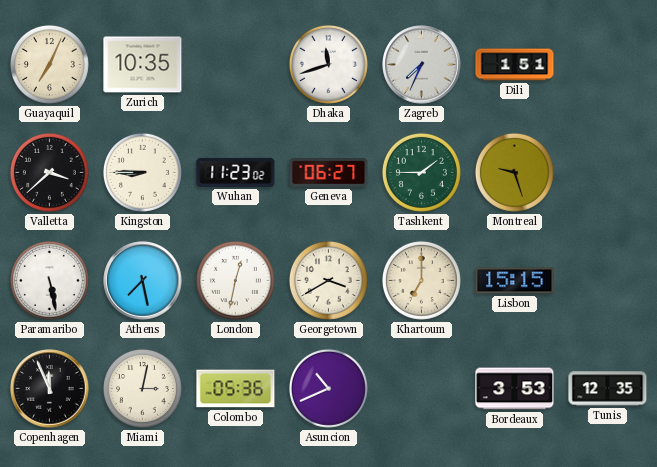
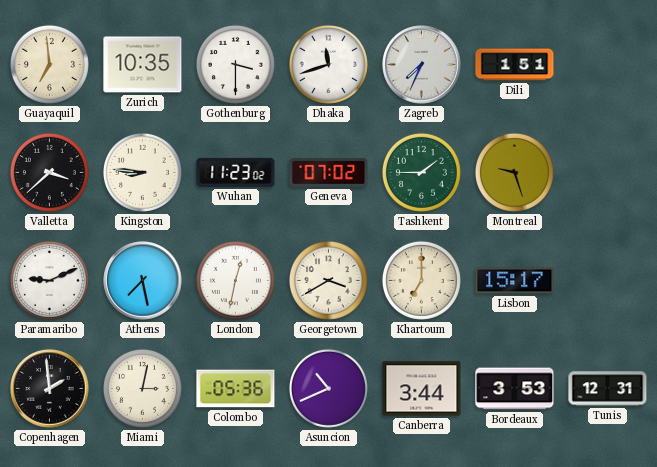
Guayaquil: 7:04 -> 6:59 (49, 64)
Gothenburg: none -> 3:30 (235, 64)
Kingston: 8:45 -> 8:46 (142, 172)
Geneva: 06:27 -> 07:02 (329, 173)
Paramaribo: 5:28 -> 9:11 (49, 280)
Lisbon: 15:15 -> 15:17 (515, 281)
Copenhagen: 11:56 -> 1:59 (50, 389)
Canberra: none -> 3:44 (422, 389)
Tunis: 12:35 -> 12:31 (608, 389)
